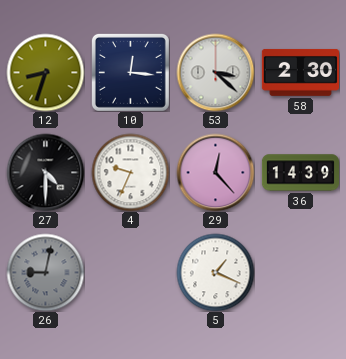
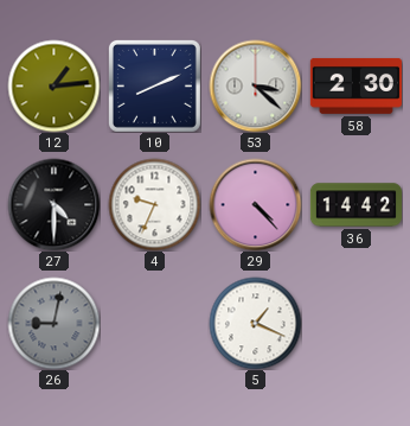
12: 8:33 -> 1:14 (53, 85)
10: 12:16 -> 8:11 (154, 85)
29: 12:23 -> 4:23 (255, 204)
36: 14:39 -> 14:42 (355, 205)
